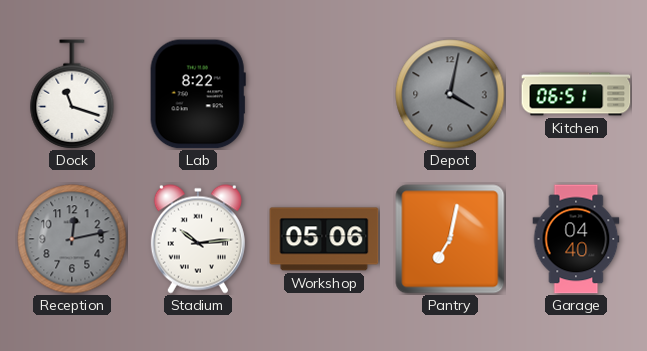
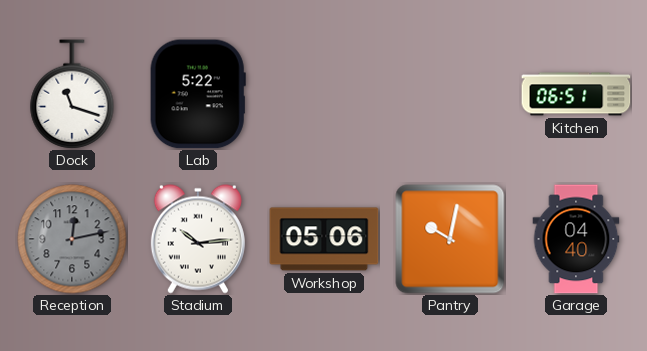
Lab: 8:22 -> 5:22 (198, 94)
Depot: 4:02 -> none (450, 94)
Pantry: 7:02 -> 10:02 (450, 239)
